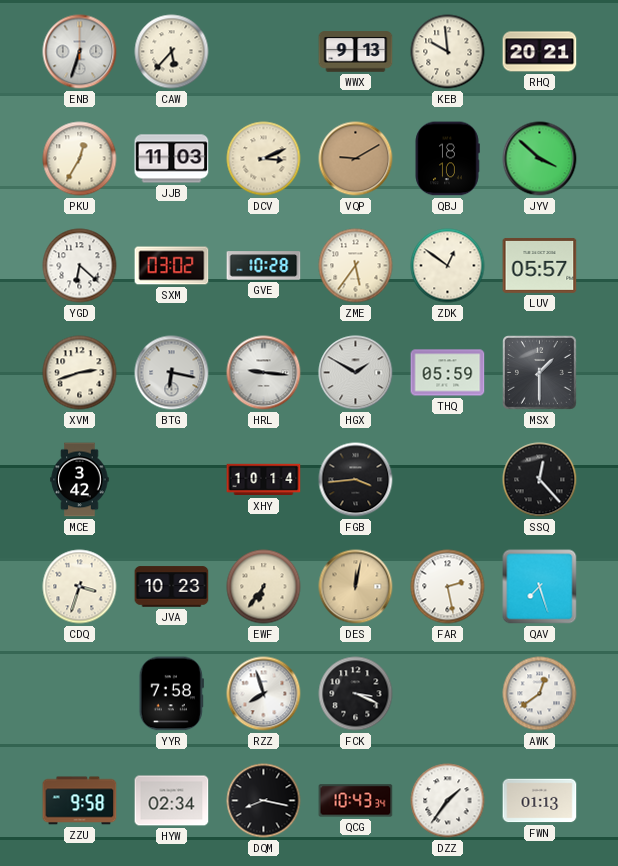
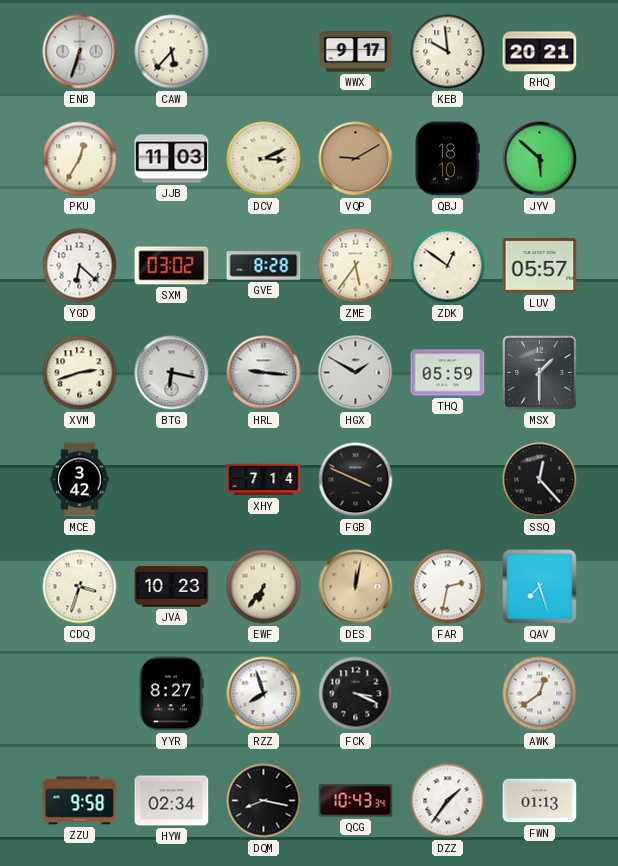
WWX: 9:13 -> 9:17 (356, 52)
JYV: 3:52 -> 5:52 (540, 159)
GVE: 10:28 -> 8:28 (264, 266)
XHY: 10:14 -> 7:14 (264, 480)
FGB: 3:44 -> 3:49 (356, 480)
FAR: 2:28 -> 2:32 (448, 587)
YYR: 7:58 -> 8:27 (171, 694)
